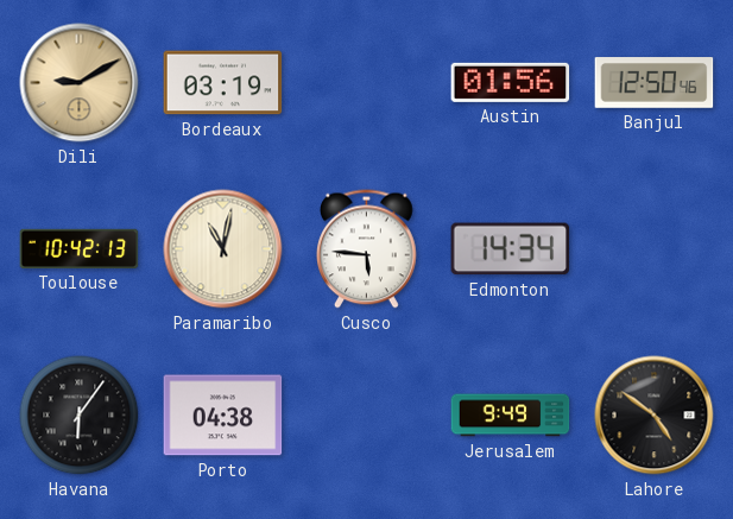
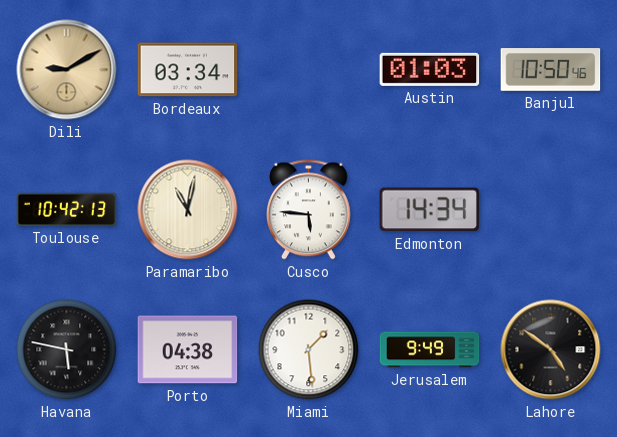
Bordeaux: 03:19 -> 03:34 (188, 70)
Austin: 01:56 -> 01:03 (430, 69)
Banjul: 12:50 -> 10:50 (551, 70)
Havana: 6:06 -> 5:47 (67, 350)
Miami: none -> 1:29 (309, 350)
